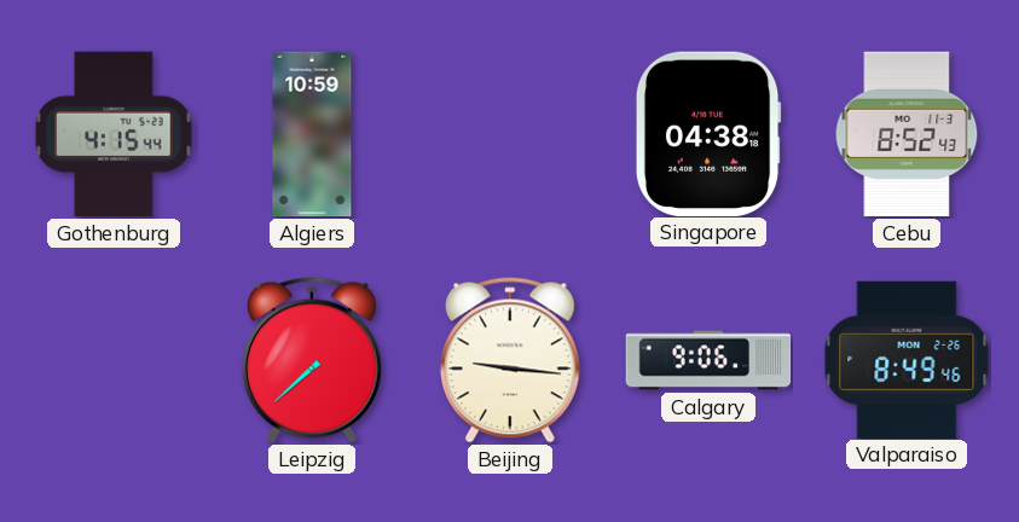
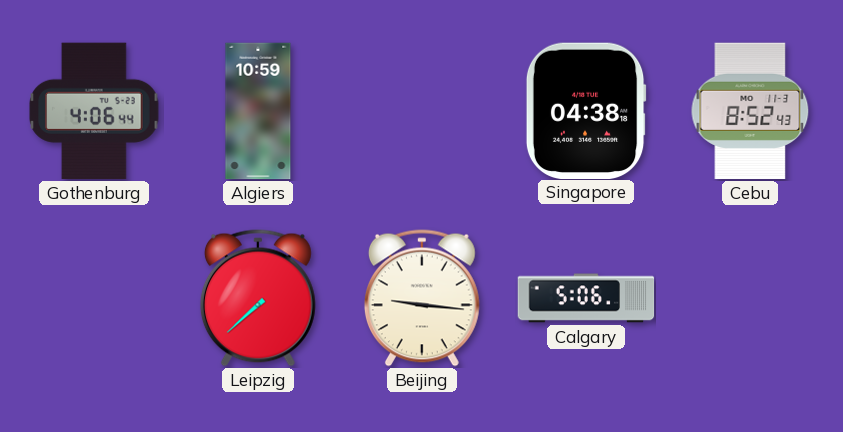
Gothenburg: 4:15 -> 4:06 (94, 111)
Calgary: 9:06 -> 5:06 (586, 298)
Valparaiso: 8:49 -> none (907, 359)
